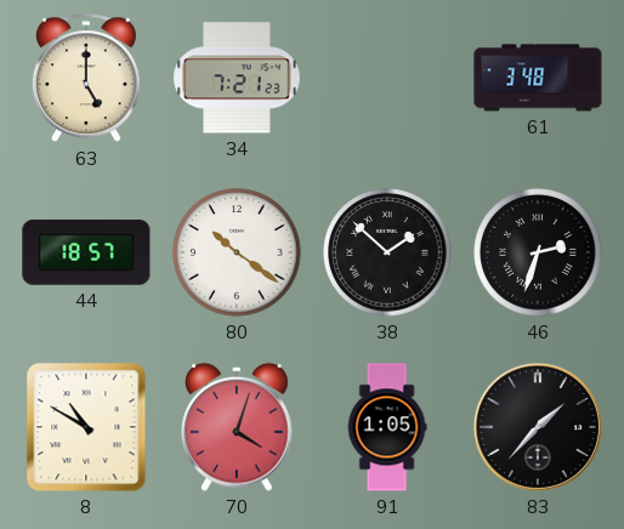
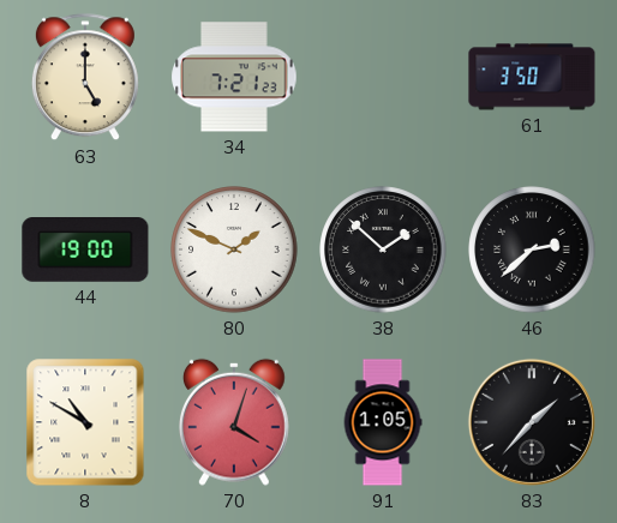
61: 3:48 -> 3:50 (532, 77)
44: 18:57 -> 19:00 (85, 251)
80: 10:21 -> 1:49 (234, 250)
46: 2:33 -> 2:38 (532, 250)
